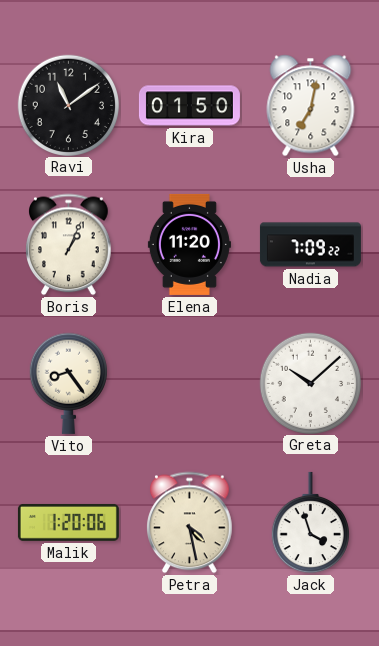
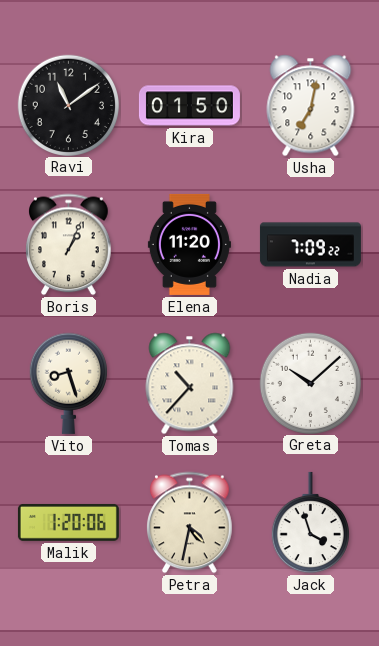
Vito: 8:24 -> 8:27 (68, 383)
Tomas: none -> 10:37 (190, 384)
Petra: 4:28 -> 4:32 (190, 523)
